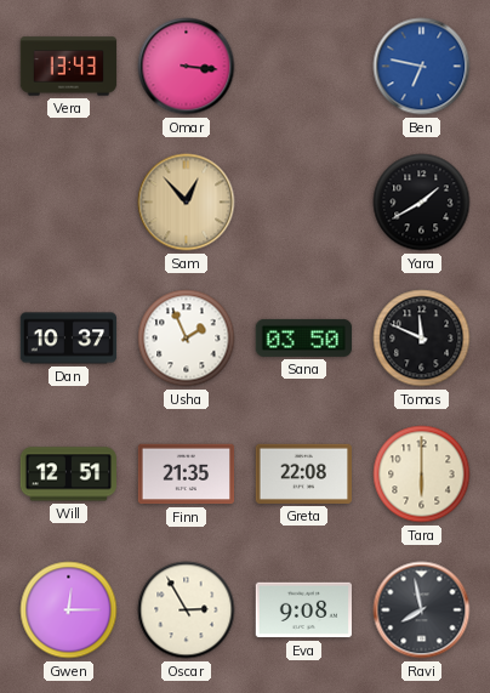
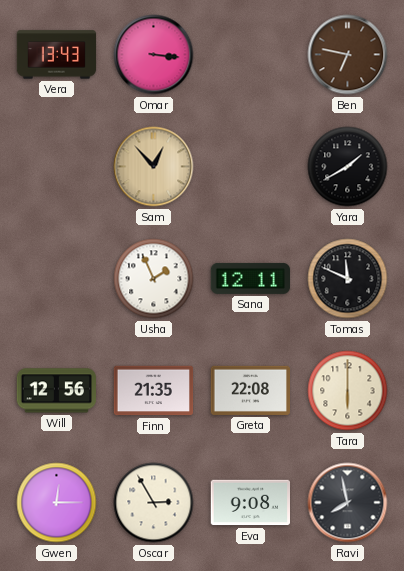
Ben dial: blue -> brown (348, 55)
Dan: 10:37 -> none (69, 339)
Sana: 03:50 -> 12:11 (251, 278)
Will: 12:51 -> 12:56 (56, 391)
